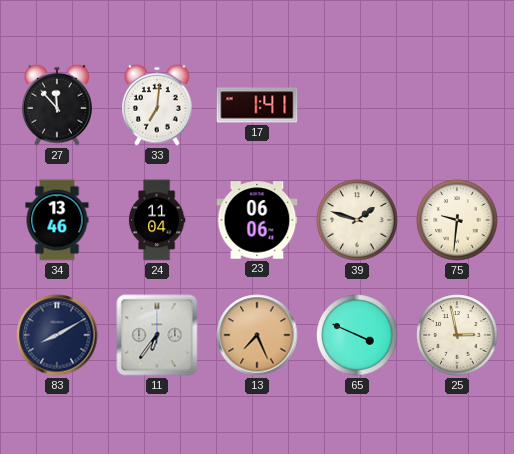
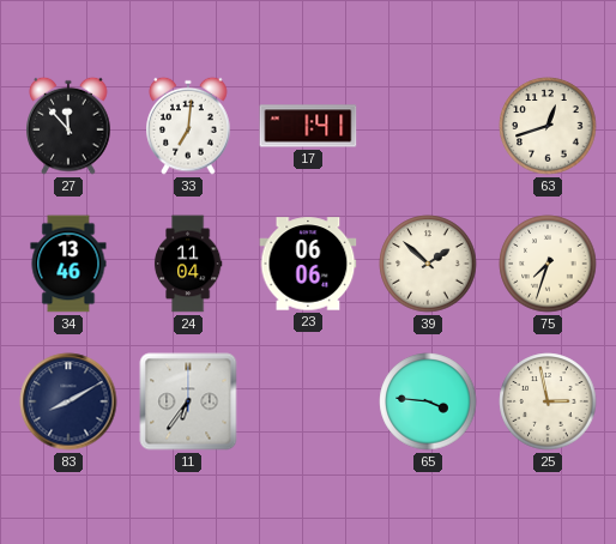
63: none -> 12:42 (548, 126)
39: 1:48 -> 1:52 (428, 264)
75: 9:31 -> 7:33 (548, 264)
13: 7:26 -> none (257, 335)
65: 3:49 -> 3:46 (428, 401)
